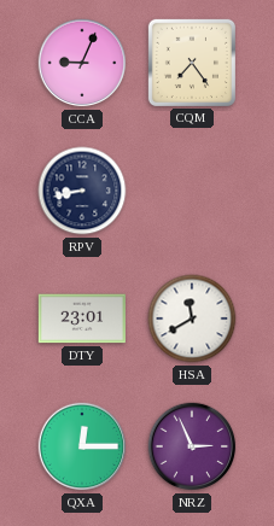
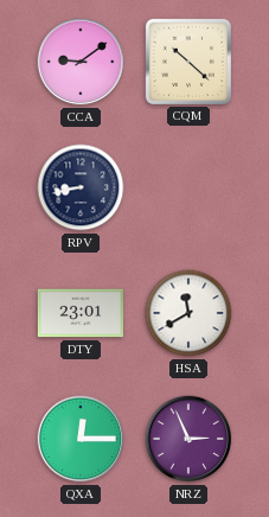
CCA: 9:04 -> 9:09 (81, 62)
CQM: 7:24 -> 10:22 (188, 62)
